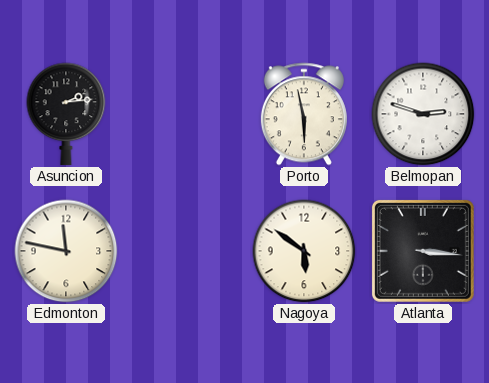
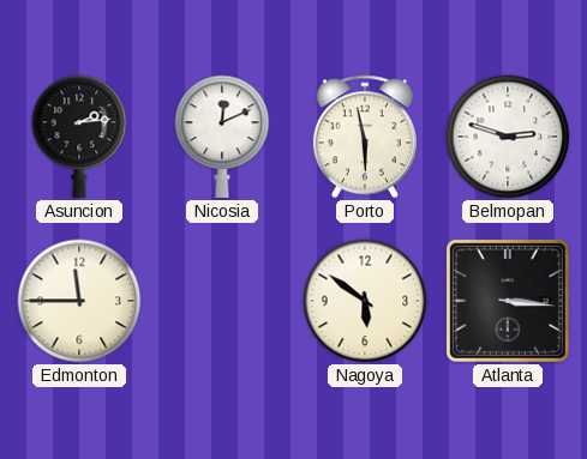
Nicosia: none -> 12:11 (222, 137)
Edmonton: 11:47 -> 11:45 (79, 301)
